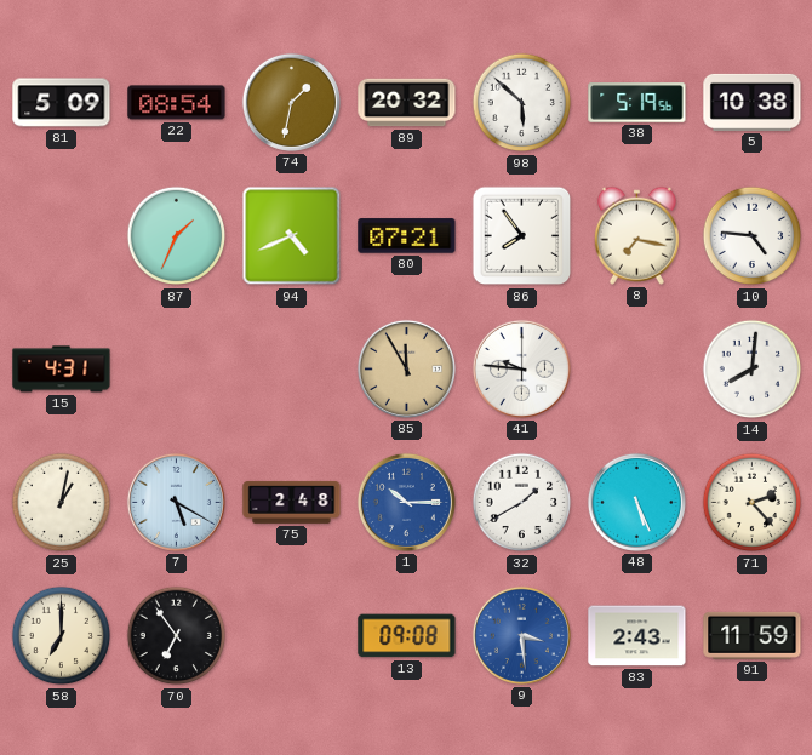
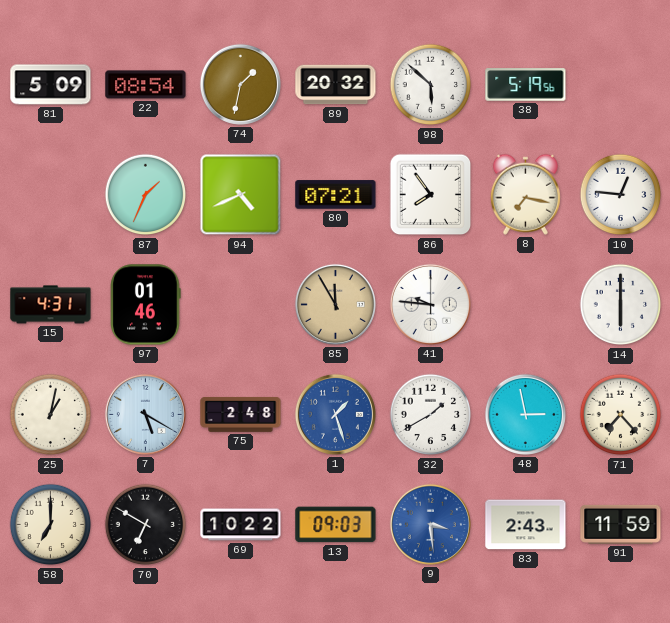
5: 10:38 -> none (753, 102)
10: 4:46 -> 12:46 (621, 195)
97: none -> 01:46 (145, 305)
14: 8:01 -> 6:00 (621, 305)
1: 10:15 -> 1:27 (335, 414)
48: 5:26 -> 2:58 (525, 414)
71: 2:23 -> 7:23 (621, 415)
70: 6:54 -> 6:50 (146, 525)
69: none -> 10:22 (241, 525)
13: 09:08 -> 09:03 (336, 525)
